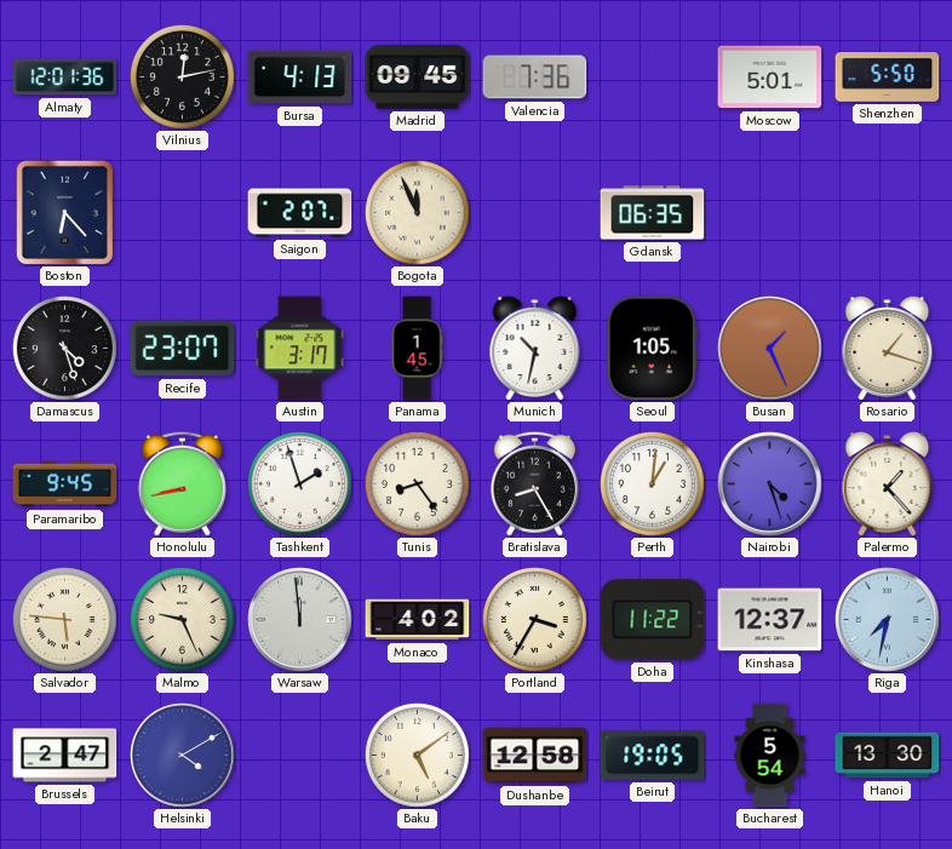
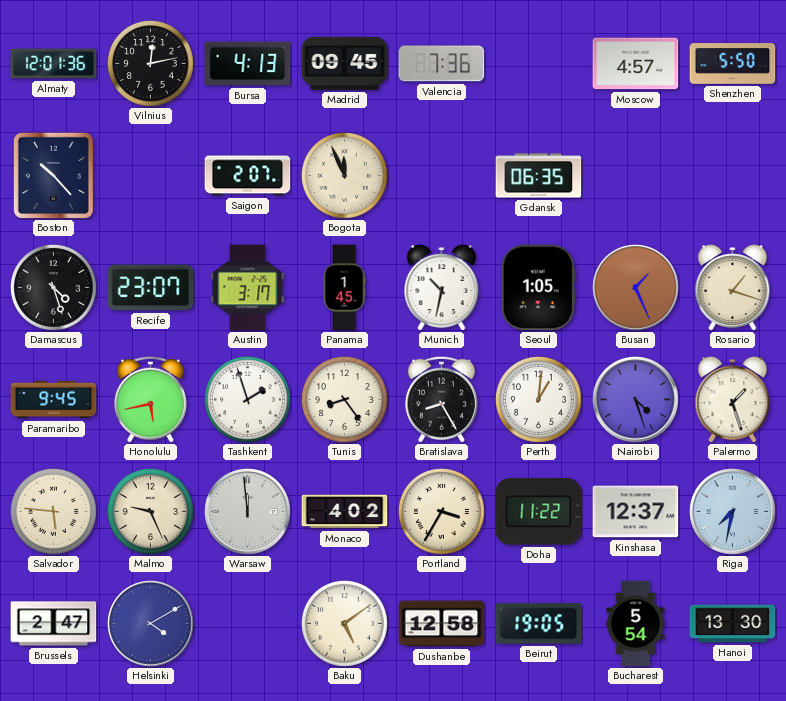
Moscow: 5:01 -> 4:57 (636, 64)
Boston: 6:23 -> 10:23 (54, 175)
Honolulu: 8:43 -> 5:43 (150, 399)
Palermo: 1:23 -> 1:27 (733, 400)
